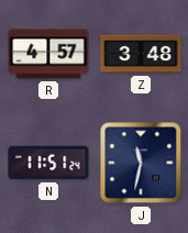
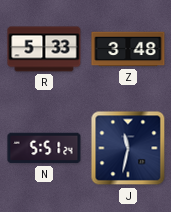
R: 4:57 -> 5:33 (44, 49)
N: 11:51 -> 5:51 (44, 148)
